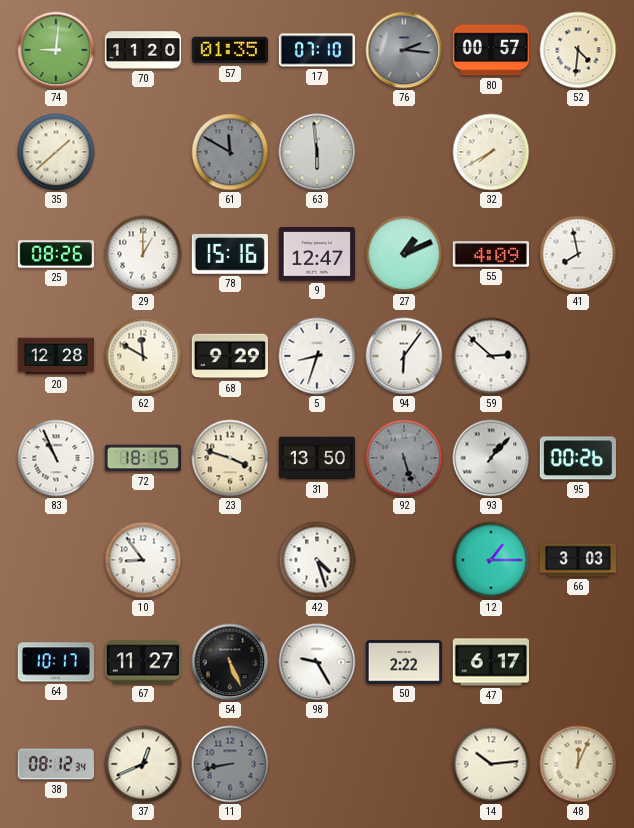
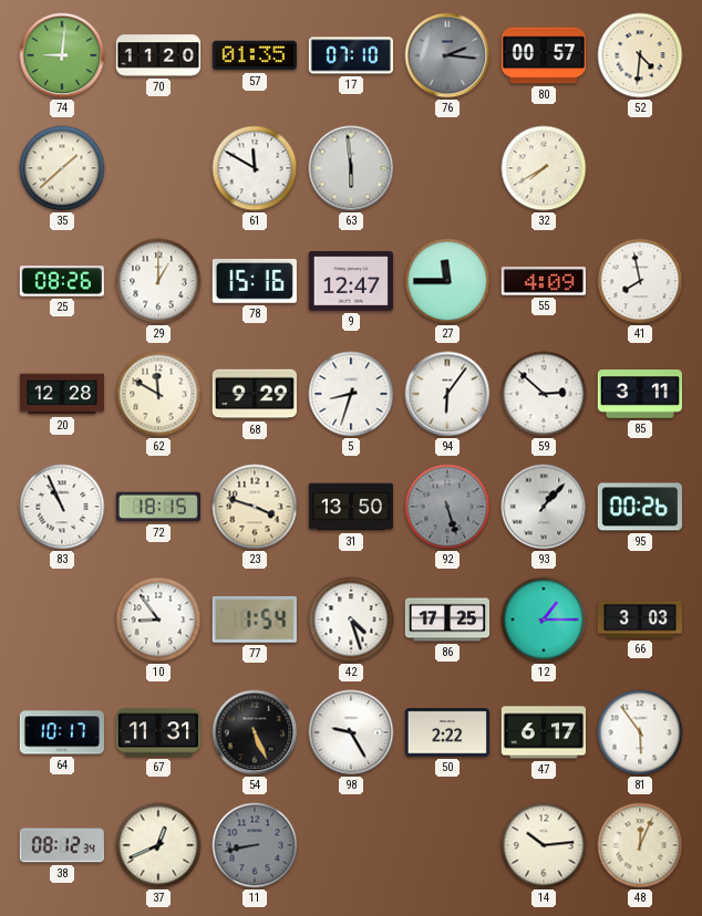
61 dial: grey -> white (255, 168)
27: 1:11 -> 11:45 (447, 281)
85: none -> 3:11 (640, 394)
77: none -> 1:54 (255, 620)
86: none -> 17:25 (446, 620)
67: 11:27 -> 11:31 (158, 732)
81: none -> 5:54 (640, 732)
